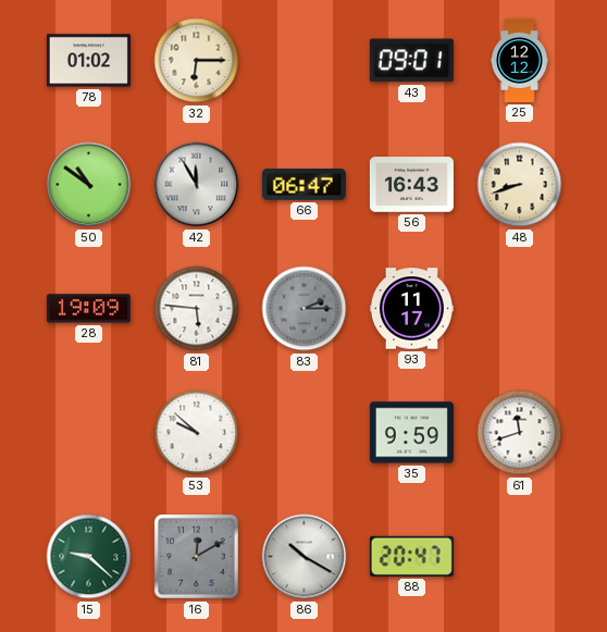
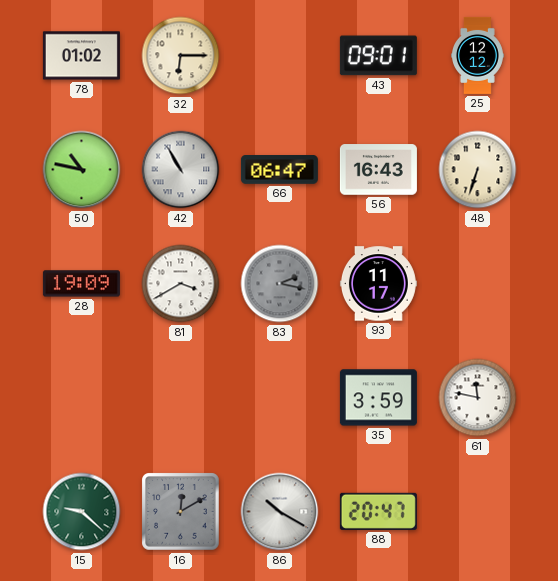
50: 10:51 -> 10:47 (82, 170)
42: 11:55 -> 10:55 (181, 170)
48: 8:42 -> 6:33 (478, 170)
81: 5:46 -> 3:40 (181, 284)
83: 2:15 -> 2:17 (280, 284)
53: 9:52 -> none (197, 433)
35: 9:59 -> 3:59 (378, 398)
61: 11:42 -> 11:47 (478, 398)
